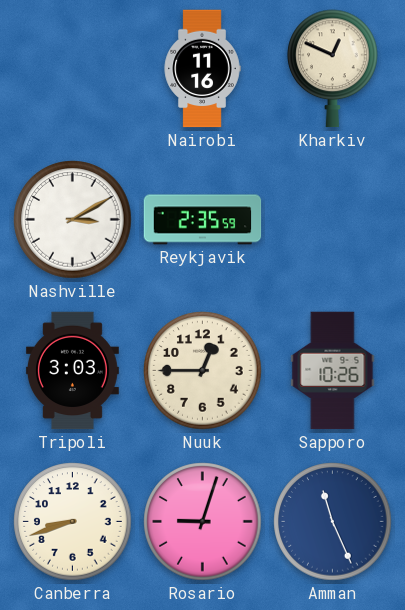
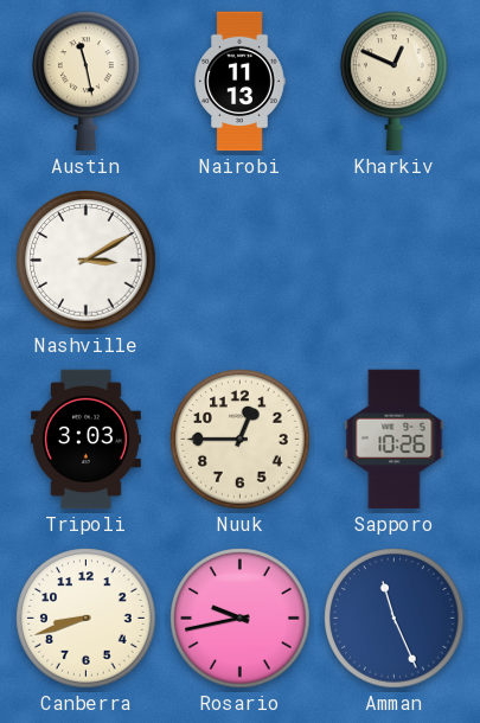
Austin: none -> 11:28 (87, 82)
Nairobi: 11:16 -> 11:13 (239, 82)
Reykjavik: 2:35 -> none (203, 220)
Rosario: 9:03 -> 9:43 (241, 619)
